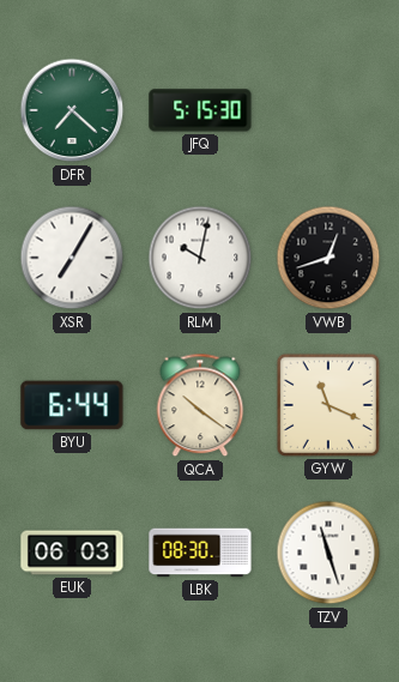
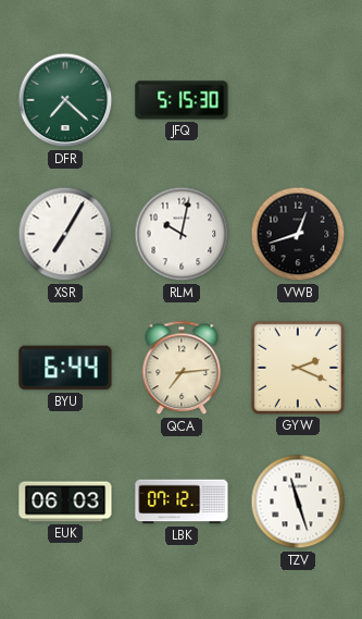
QCA: 10:21 -> 7:14 (182, 368)
GYW: 11:19 -> 2:19 (298, 368)
LBK: 08:30 -> 07:12 (182, 502)
